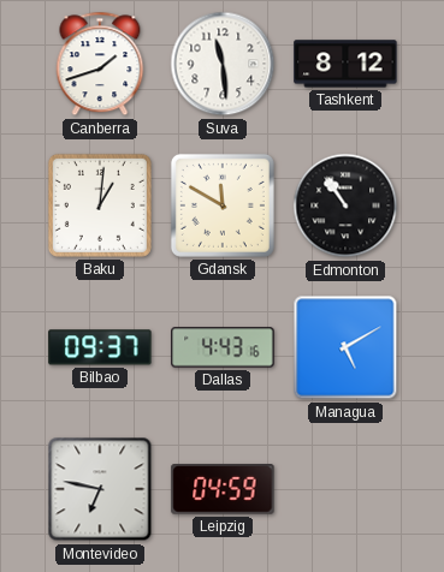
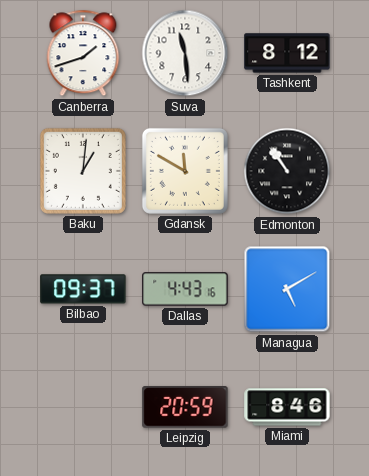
Montevideo: 6:47 -> none (100, 489)
Leipzig: 04:59 -> 20:59 (185, 407)
Miami: none -> 8:46 (287, 407)
